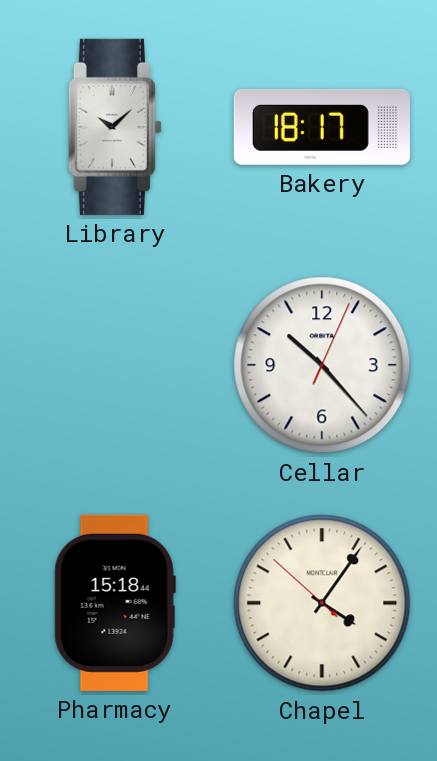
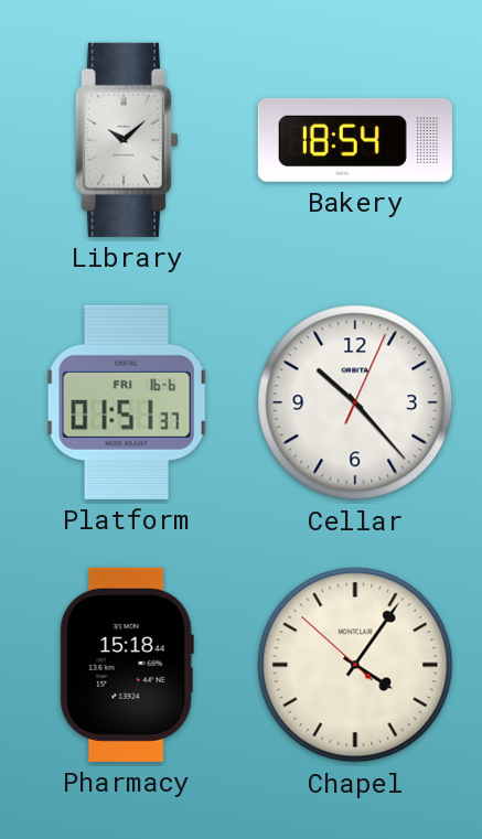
Bakery: 18:17 -> 18:54 (355, 140)
Platform: none -> 01:51 (127, 402)
